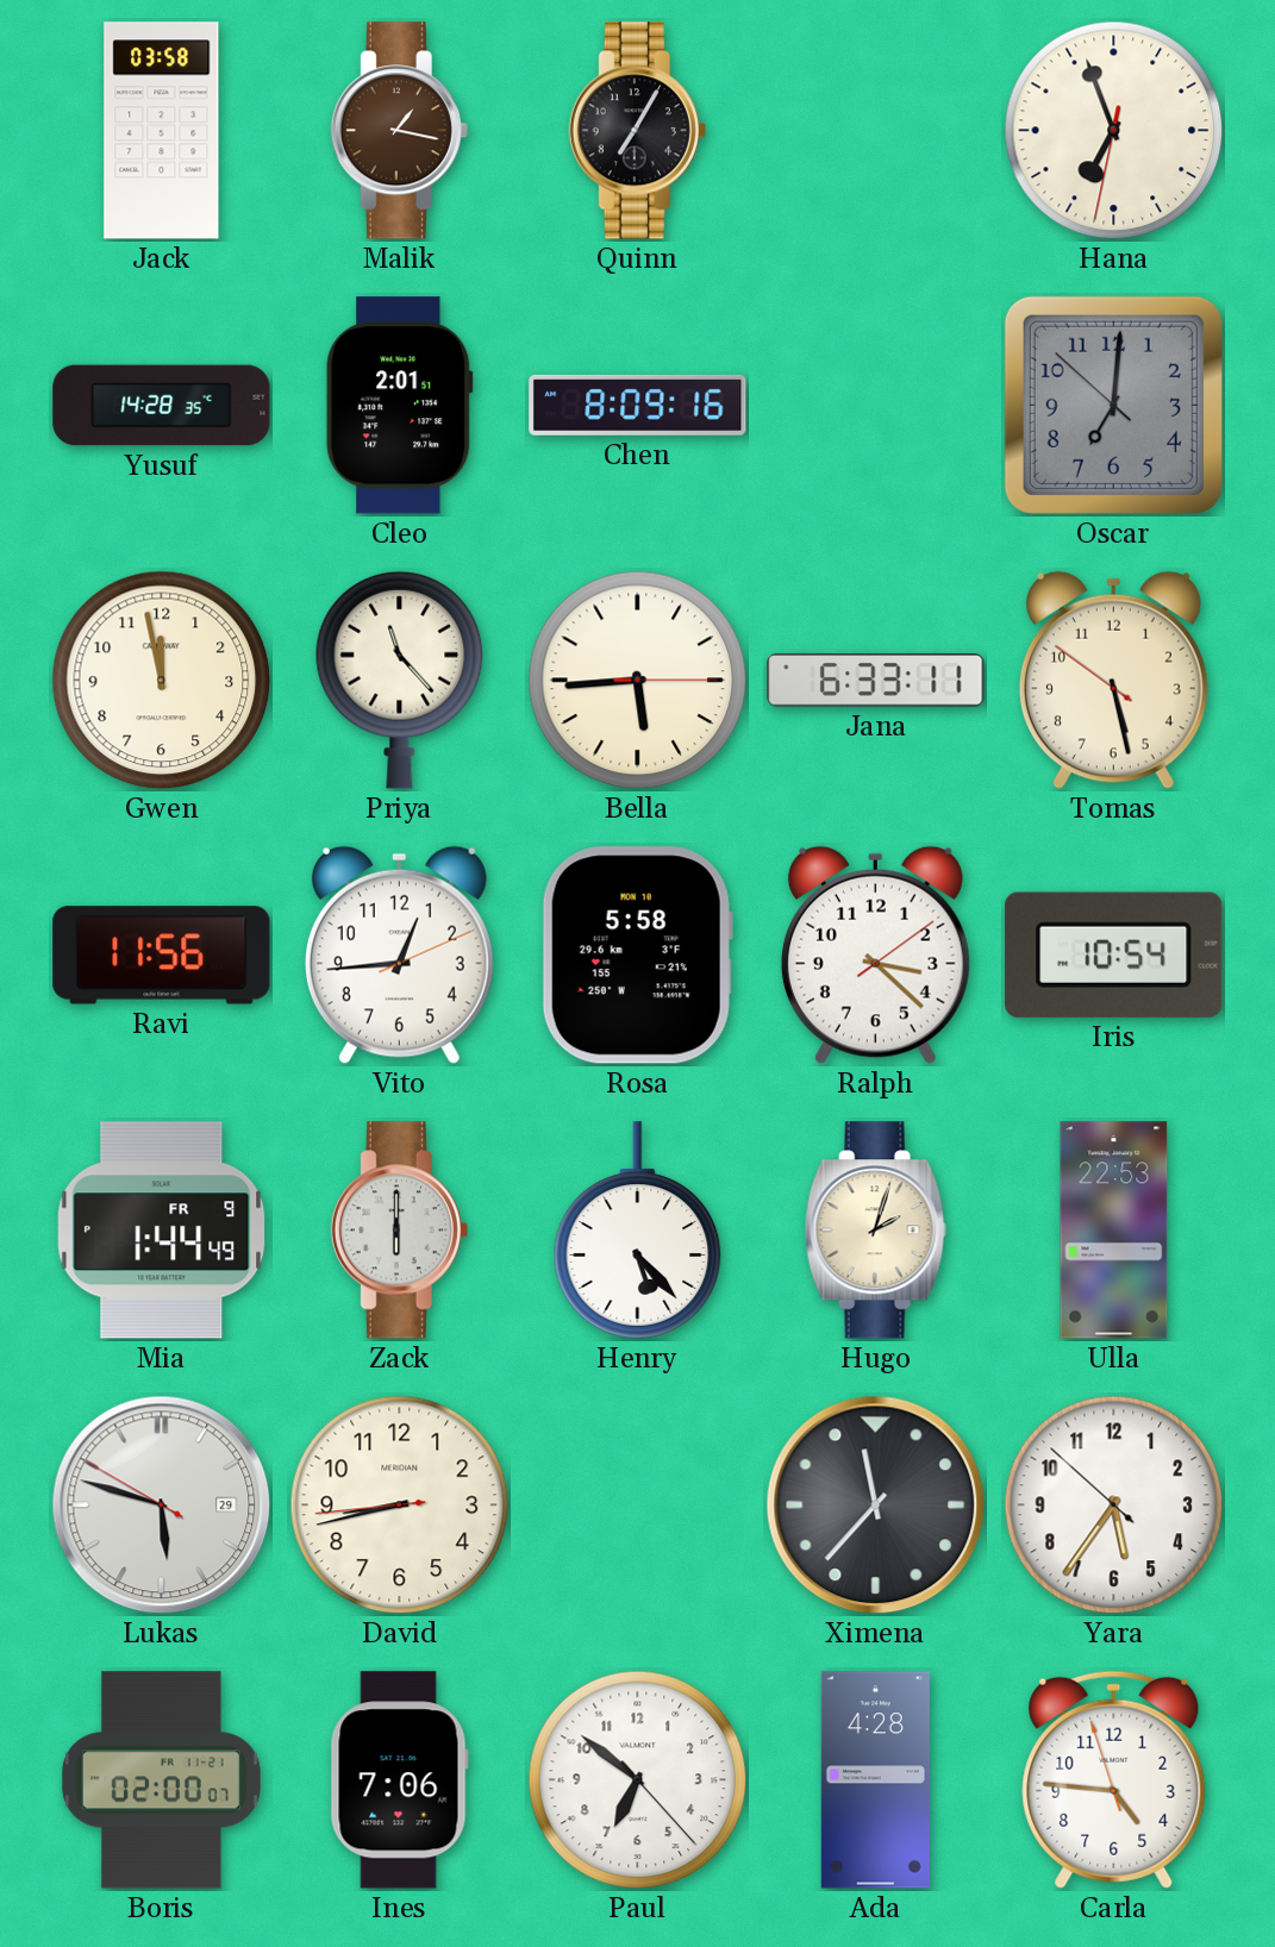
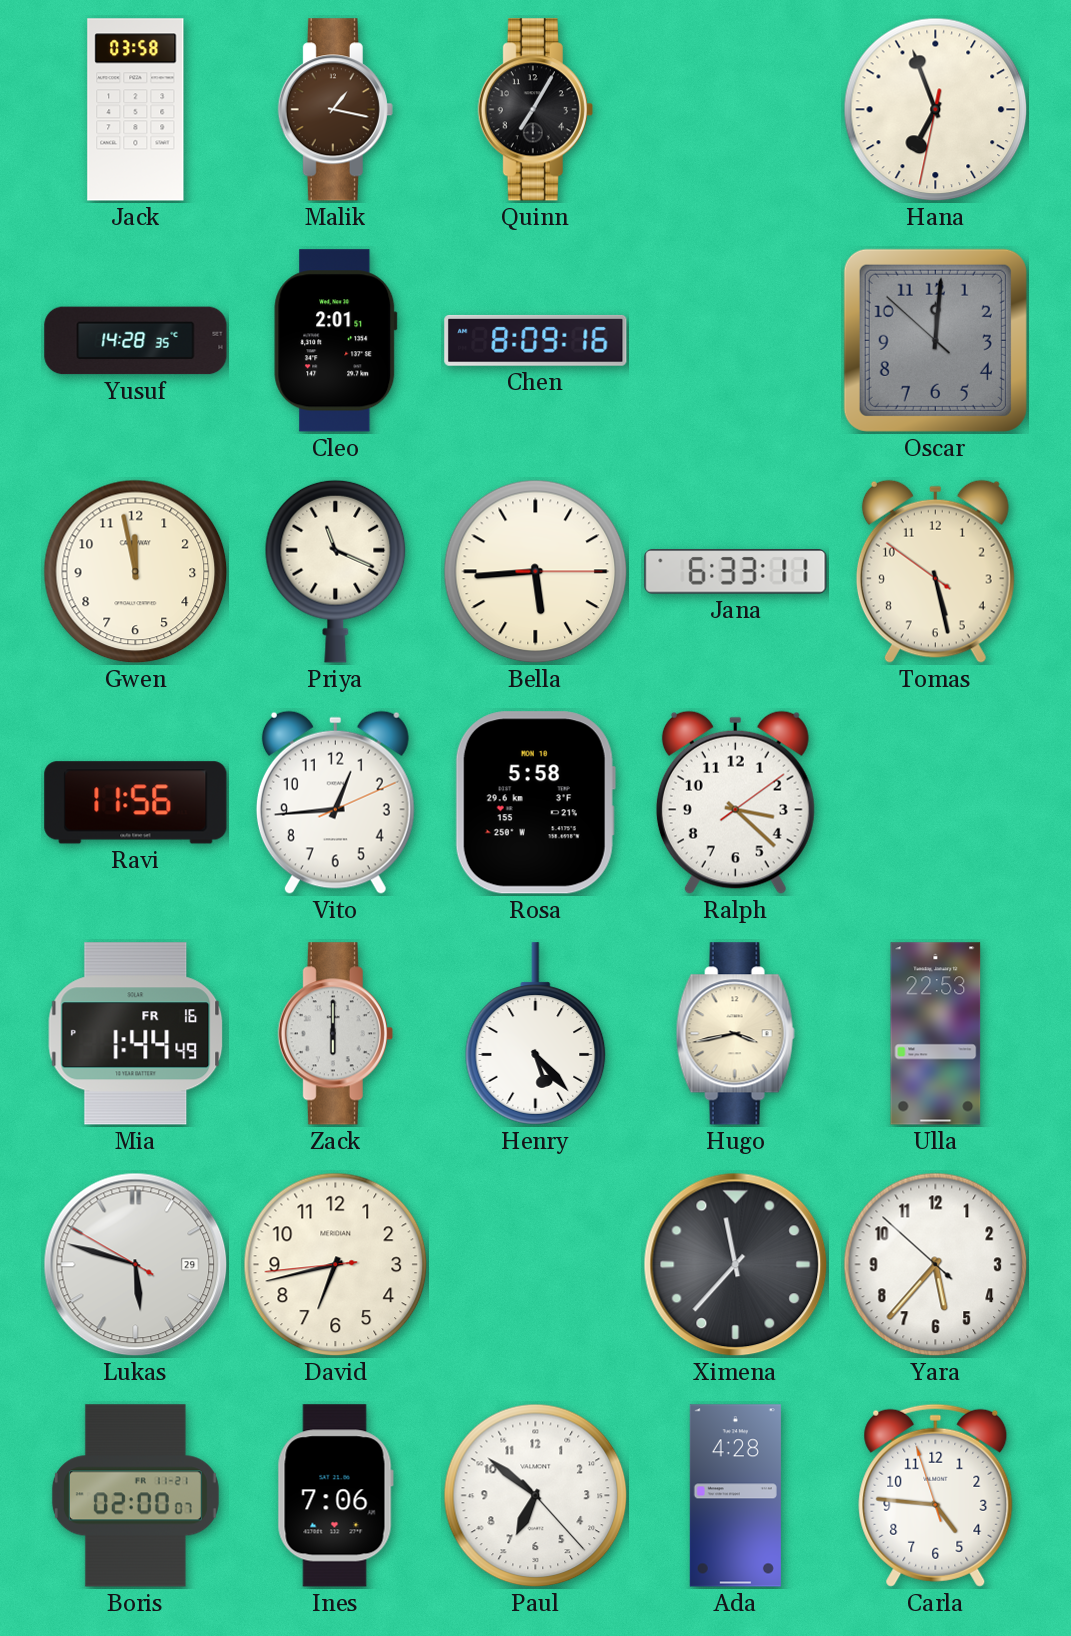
Oscar: 7:00 -> 12:00 (935, 340)
Priya: 11:23 -> 11:19 (336, 571)
Iris: 10:54 -> none (1114, 954)
Mia date: FR 9 -> FR 16 (136, 1034)
Hugo: 2:03 -> 3:43 (735, 1034)
David: 8:42 -> 6:42 (336, 1265)
Yara: 5:35 -> 5:36 (936, 1265)
